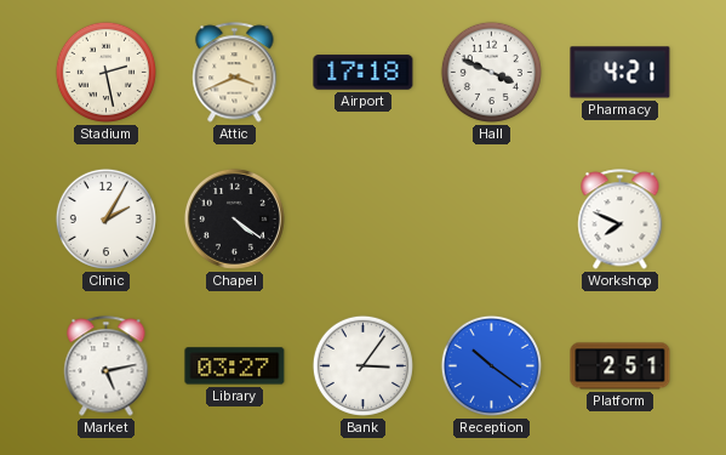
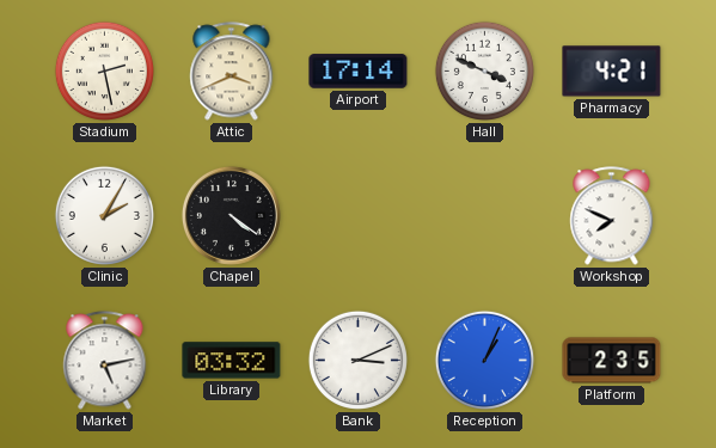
Airport: 17:18 -> 17:14 (359, 72)
Library: 03:27 -> 03:32 (232, 361)
Bank: 3:06 -> 3:11 (357, 360)
Reception: 10:21 -> 1:04 (484, 360)
Platform: 2:51 -> 2:35 (612, 361)
